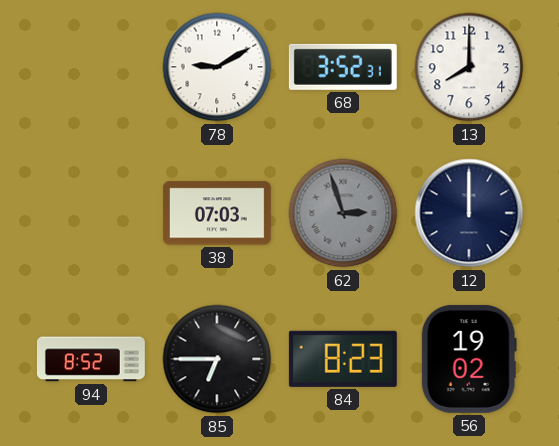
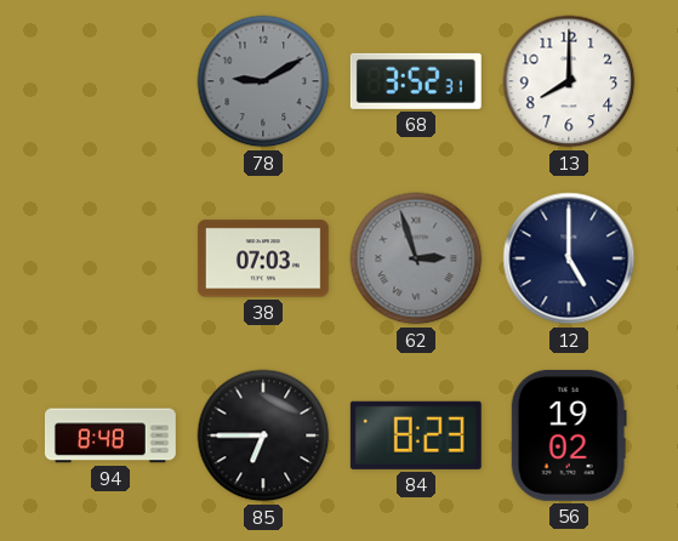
78 dial: white -> grey (263, 81)
12: 12:00 -> 5:00 (569, 258)
94: 8:52 -> 8:48 (110, 435)
